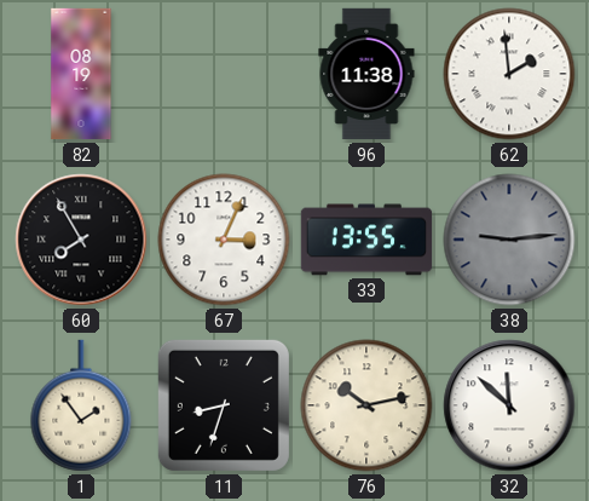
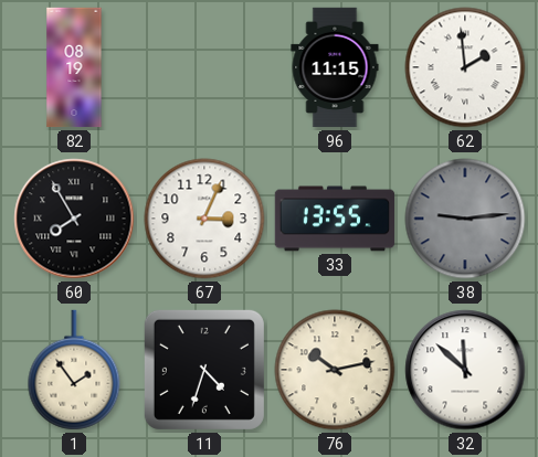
96: 11:38 -> 11:15 (335, 67)
11: 8:33 -> 4:33 (204, 370)
